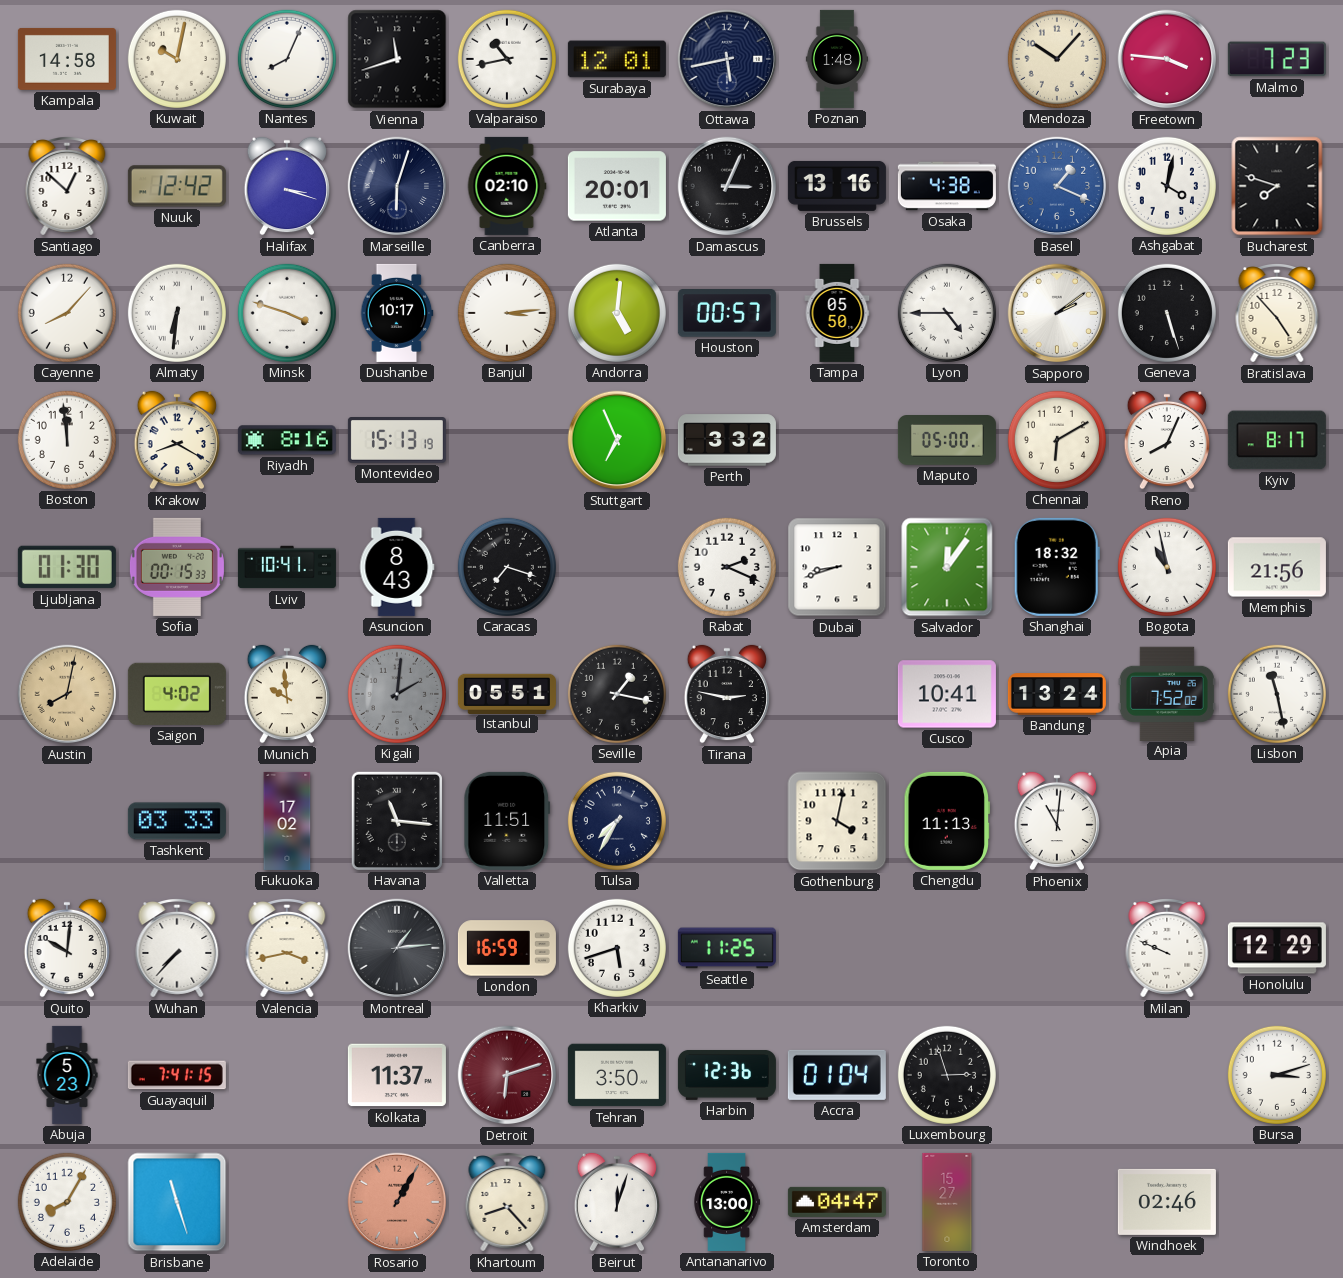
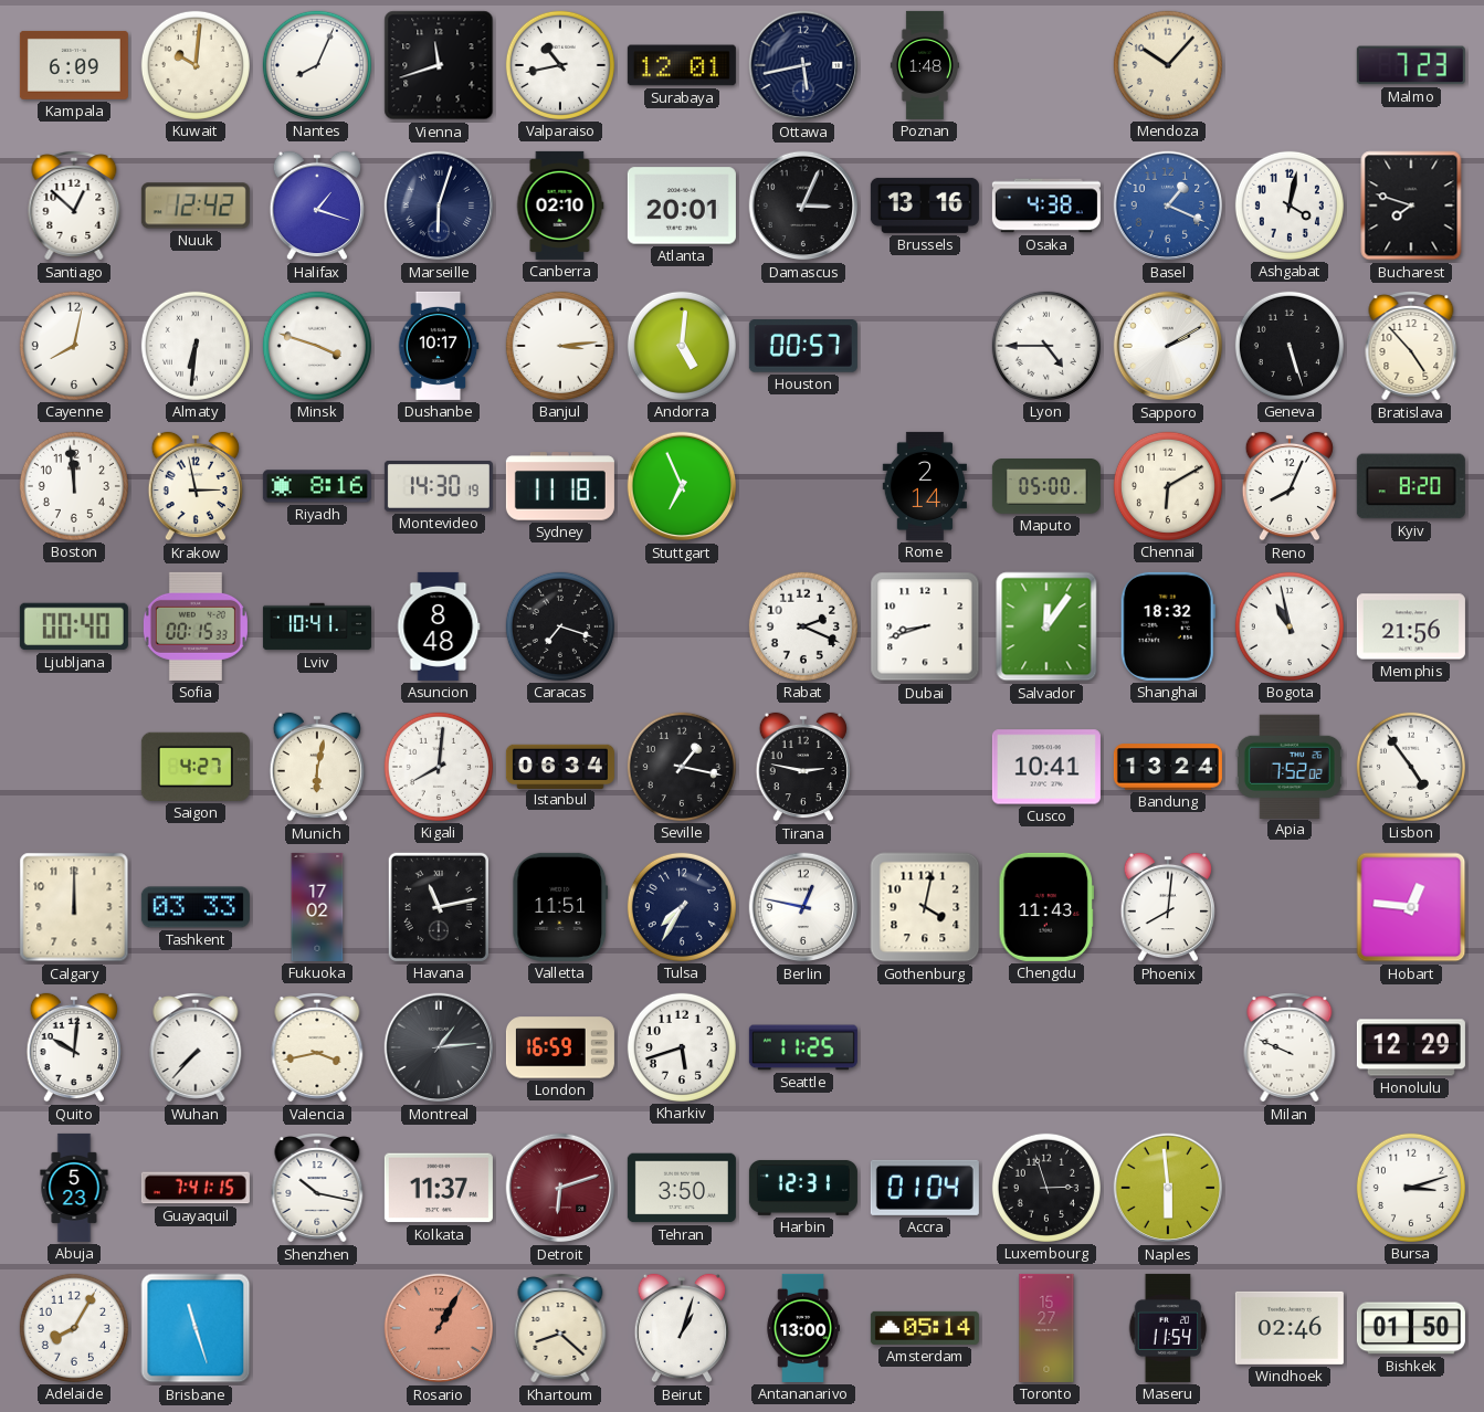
Kampala: 14:58 -> 6:09 (74, 65)
Kuwait: 10:02 -> 10:01 (196, 65)
Freetown: 3:46 -> none (1167, 59)
Halifax: 3:18 -> 1:18 (316, 206)
Cayenne: 8:07 -> 8:02 (74, 346)
Tampa: 05:50 -> none (837, 313)
Sapporo: 2:09 -> 2:10 (1168, 346)
Krakow: 8:20 -> 2:58 (194, 486)
Montevideo: 15:13 -> 14:30 (439, 487)
Sydney: none -> 11:18 (560, 486)
Perth: 3:32 -> none (727, 440)
Rome: none -> 2:14 (924, 486)
Kyiv: 8:17 -> 8:20 (1411, 486)
Ljubljana: 01:30 -> 00:40 (74, 626)
Asuncion: 8:43 -> 8:48 (439, 626)
Austin: 8:02 -> none (67, 694)
Saigon: 4:02 -> 4:27 (196, 767)
Munich: 9:59 -> 6:02 (316, 767)
Kigali: 2:01 -> 8:01 (439, 767)
Kigali dial: grey -> white (439, 767)
Istanbul: 05:51 -> 06:34 (560, 766)
Lisbon: 11:28 -> 4:54 (1411, 767)
Calgary: none -> 12:00 (74, 907)
Havana: 11:16 -> 11:13 (439, 907)
Berlin: none -> 12:47 (803, 907)
Chengdu: 11:13 -> 11:43 (1046, 907)
Phoenix: 11:01 -> 8:01 (1167, 907)
Hobart: none -> 12:46 (1411, 907)
Shenzhen: none -> 10:17 (317, 1189)
Harbin: 12:36 -> 12:31 (803, 1188)
Naples: none -> 5:59 (1168, 1188)
Khartoum: 8:23 -> 8:22 (560, 1329)
Beirut: 12:03 -> 1:03 (681, 1328)
Amsterdam: 04:47 -> 05:14 (925, 1328)
Maseru: none -> 11:54 (1168, 1328)
Bishkek: none -> 01:50 (1411, 1328)
